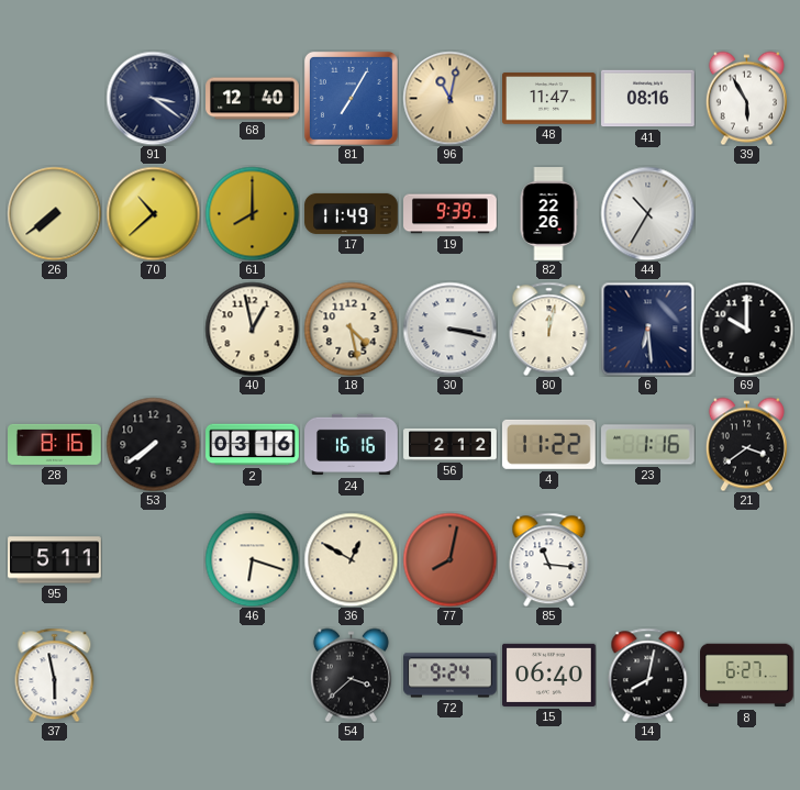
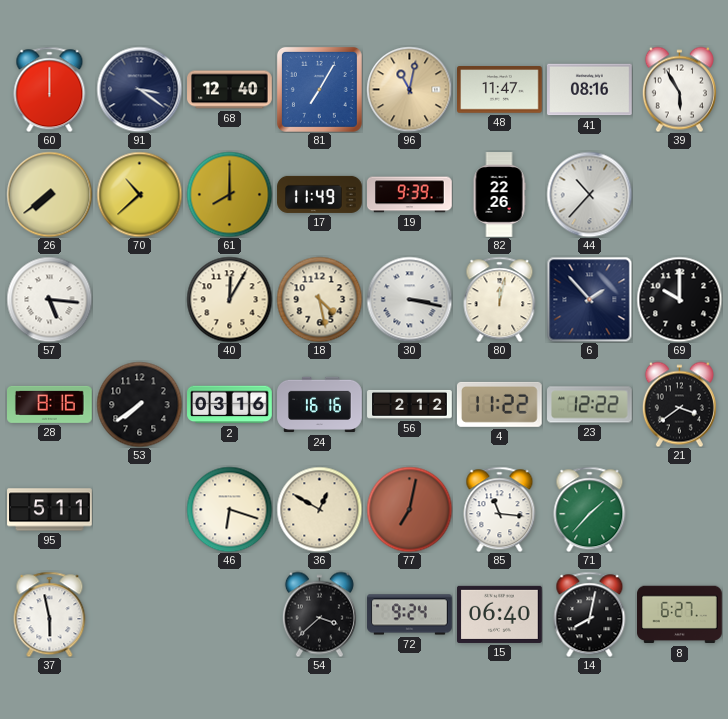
60: none -> 12:00 (50, 89)
44: 10:35 -> 10:37 (589, 194)
57: none -> 5:16 (49, 299)
40: 12:58 -> 12:05 (229, 299)
6: 6:29 -> 1:53 (589, 299)
23: 1:16 -> 12:22 (590, 405)
77: 8:02 -> 7:02 (409, 509)
71: none -> 1:37 (590, 509)
